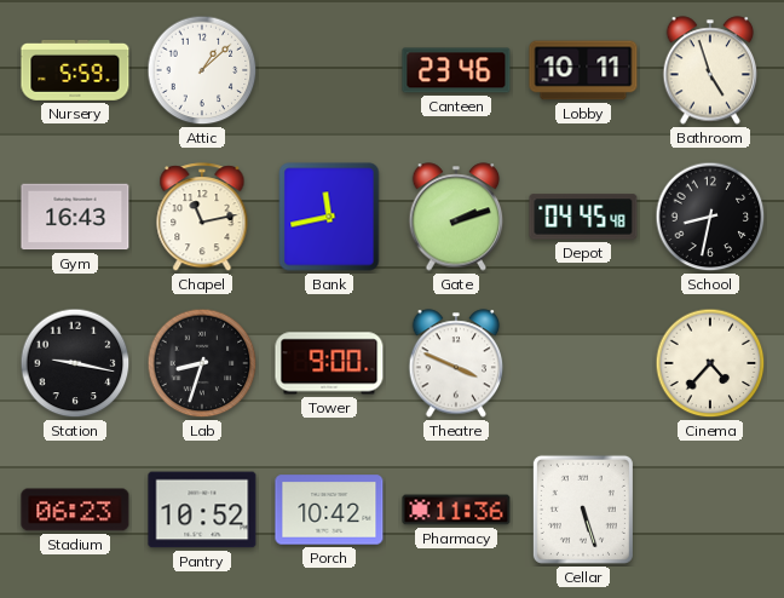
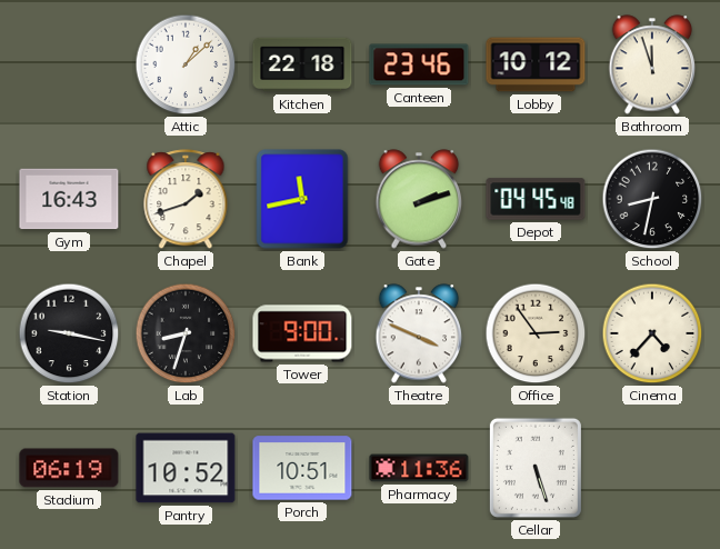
Nursery: 5:59 -> none (75, 70)
Kitchen: none -> 22:18 (302, 64)
Lobby: 10:11 -> 10:12 (536, 64)
Bathroom: 4:57 -> 11:57 (652, 64)
Chapel: 11:13 -> 1:42 (186, 200)
Office: none -> 2:54 (536, 333)
Stadium: 06:23 -> 06:19 (69, 468)
Porch: 10:42 -> 10:51 (302, 468)
